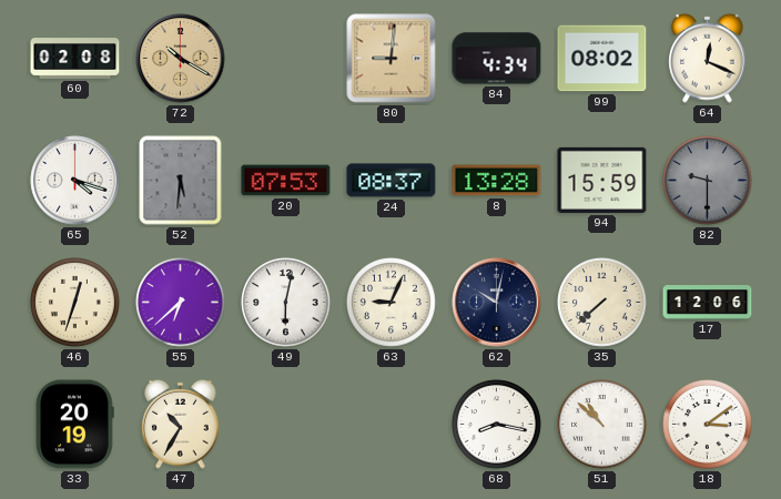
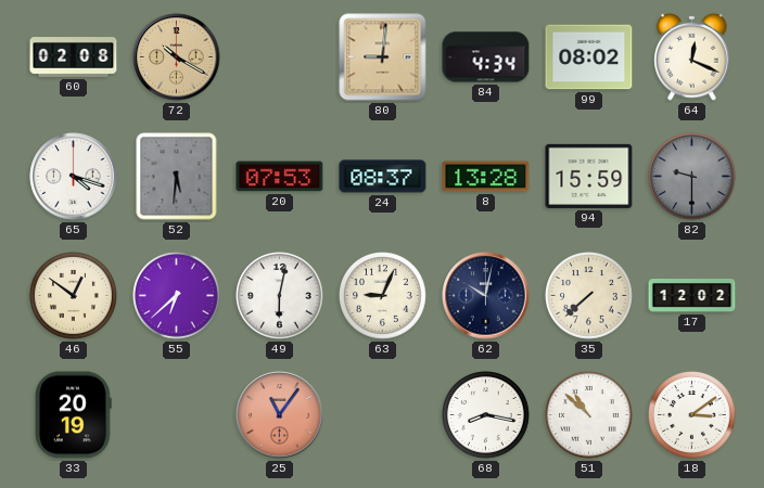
46: 12:33 -> 12:51 (74, 296)
17: 12:06 -> 12:02 (692, 296)
47: 10:35 -> none (181, 424)
25: none -> 11:06 (280, 415)
